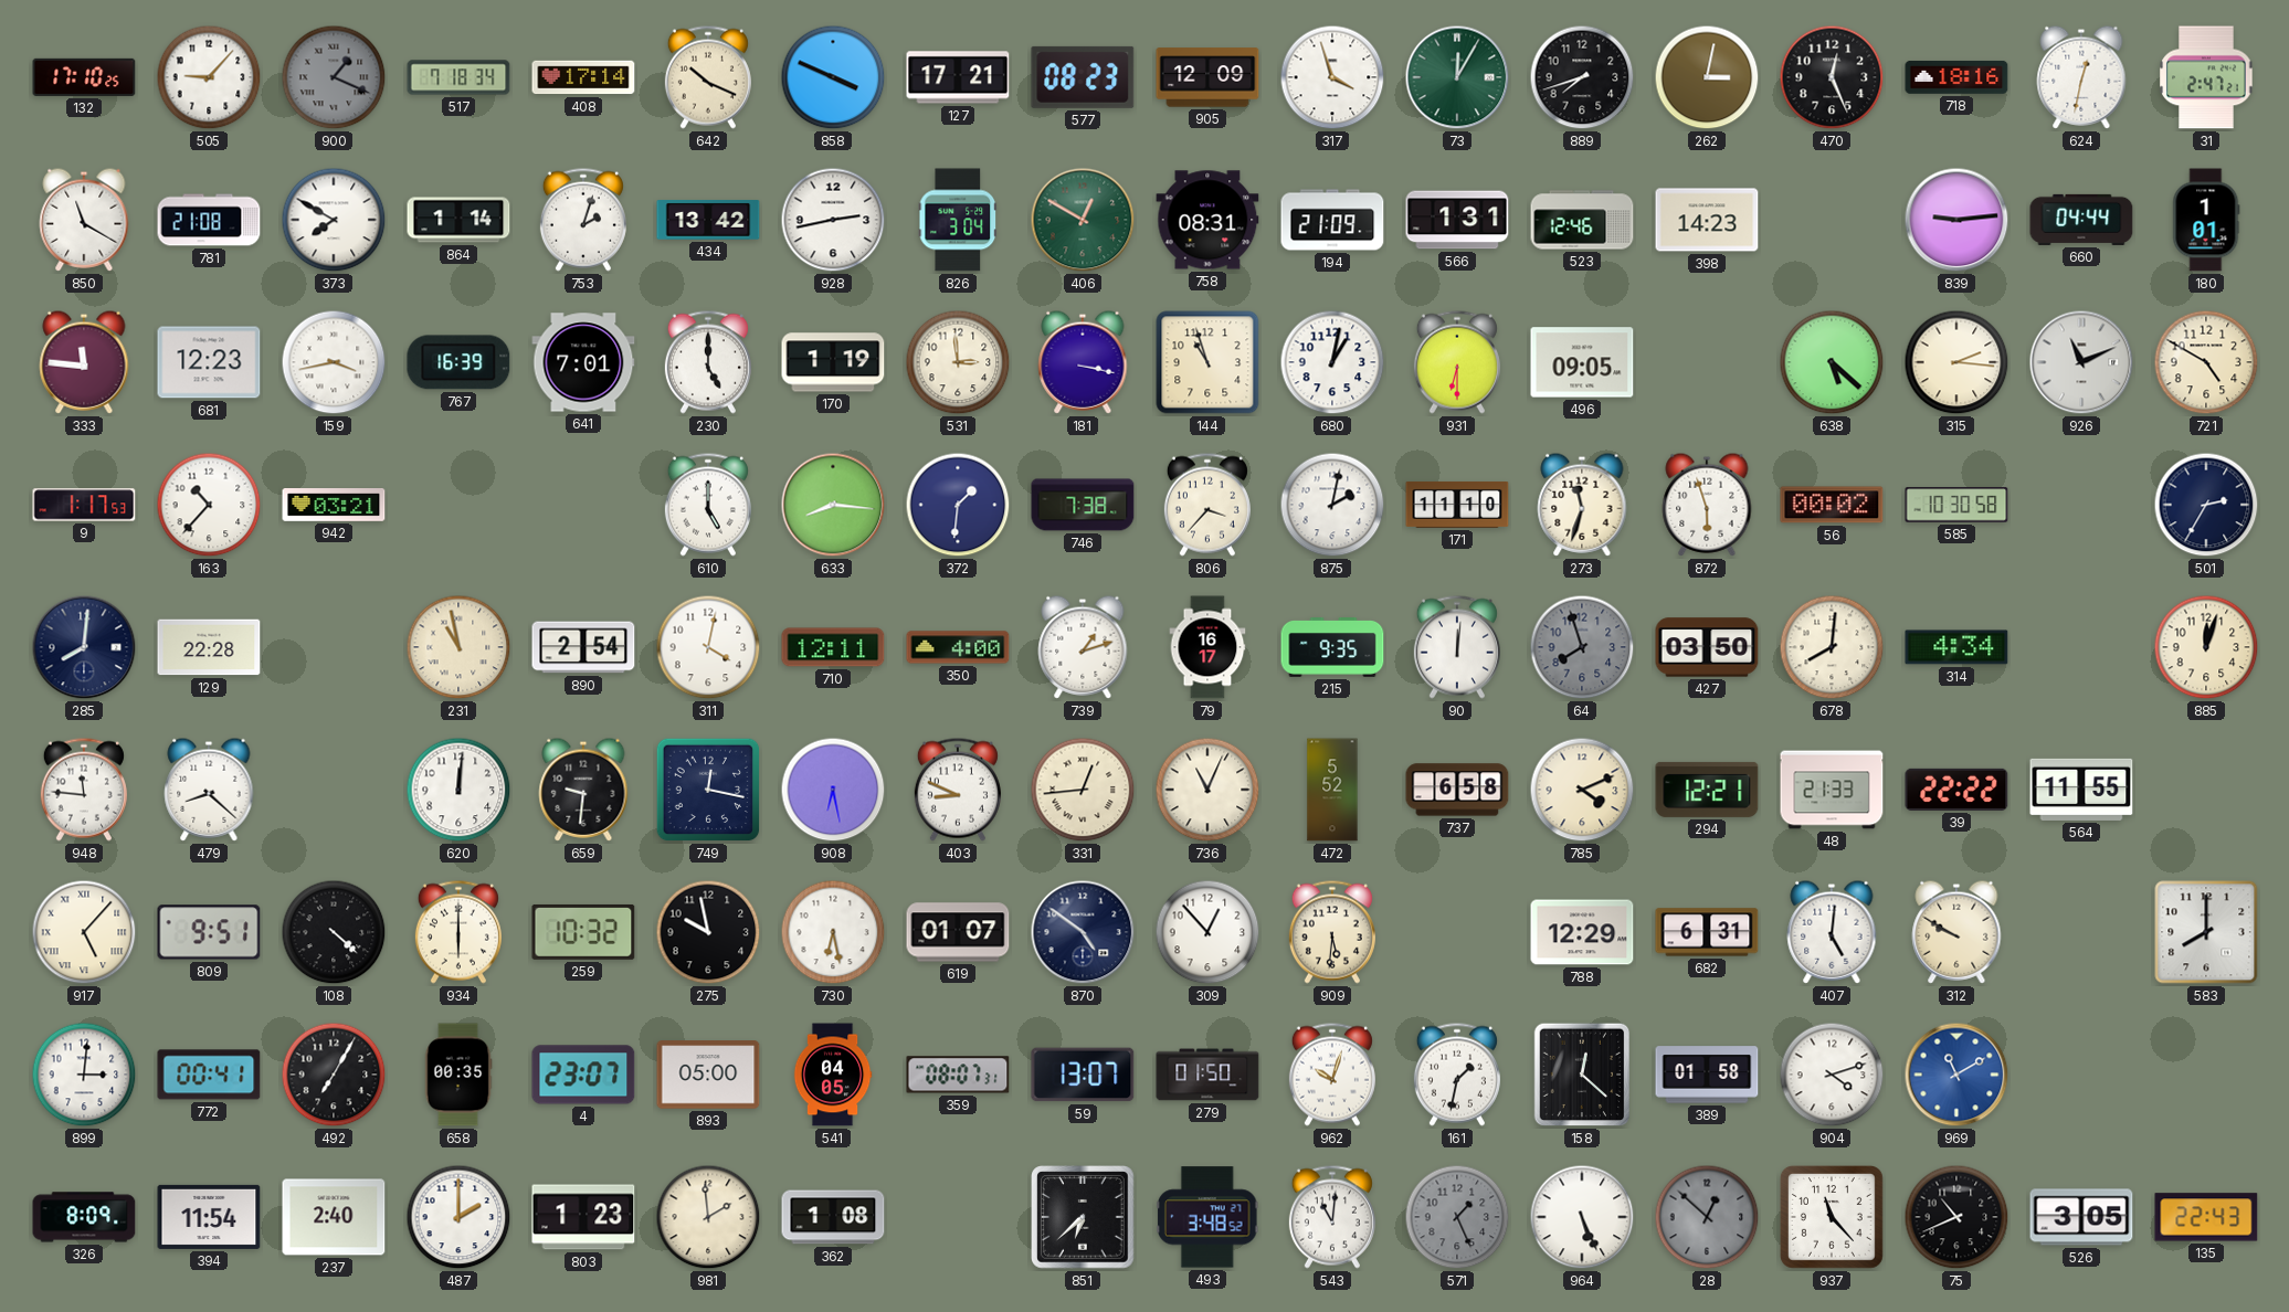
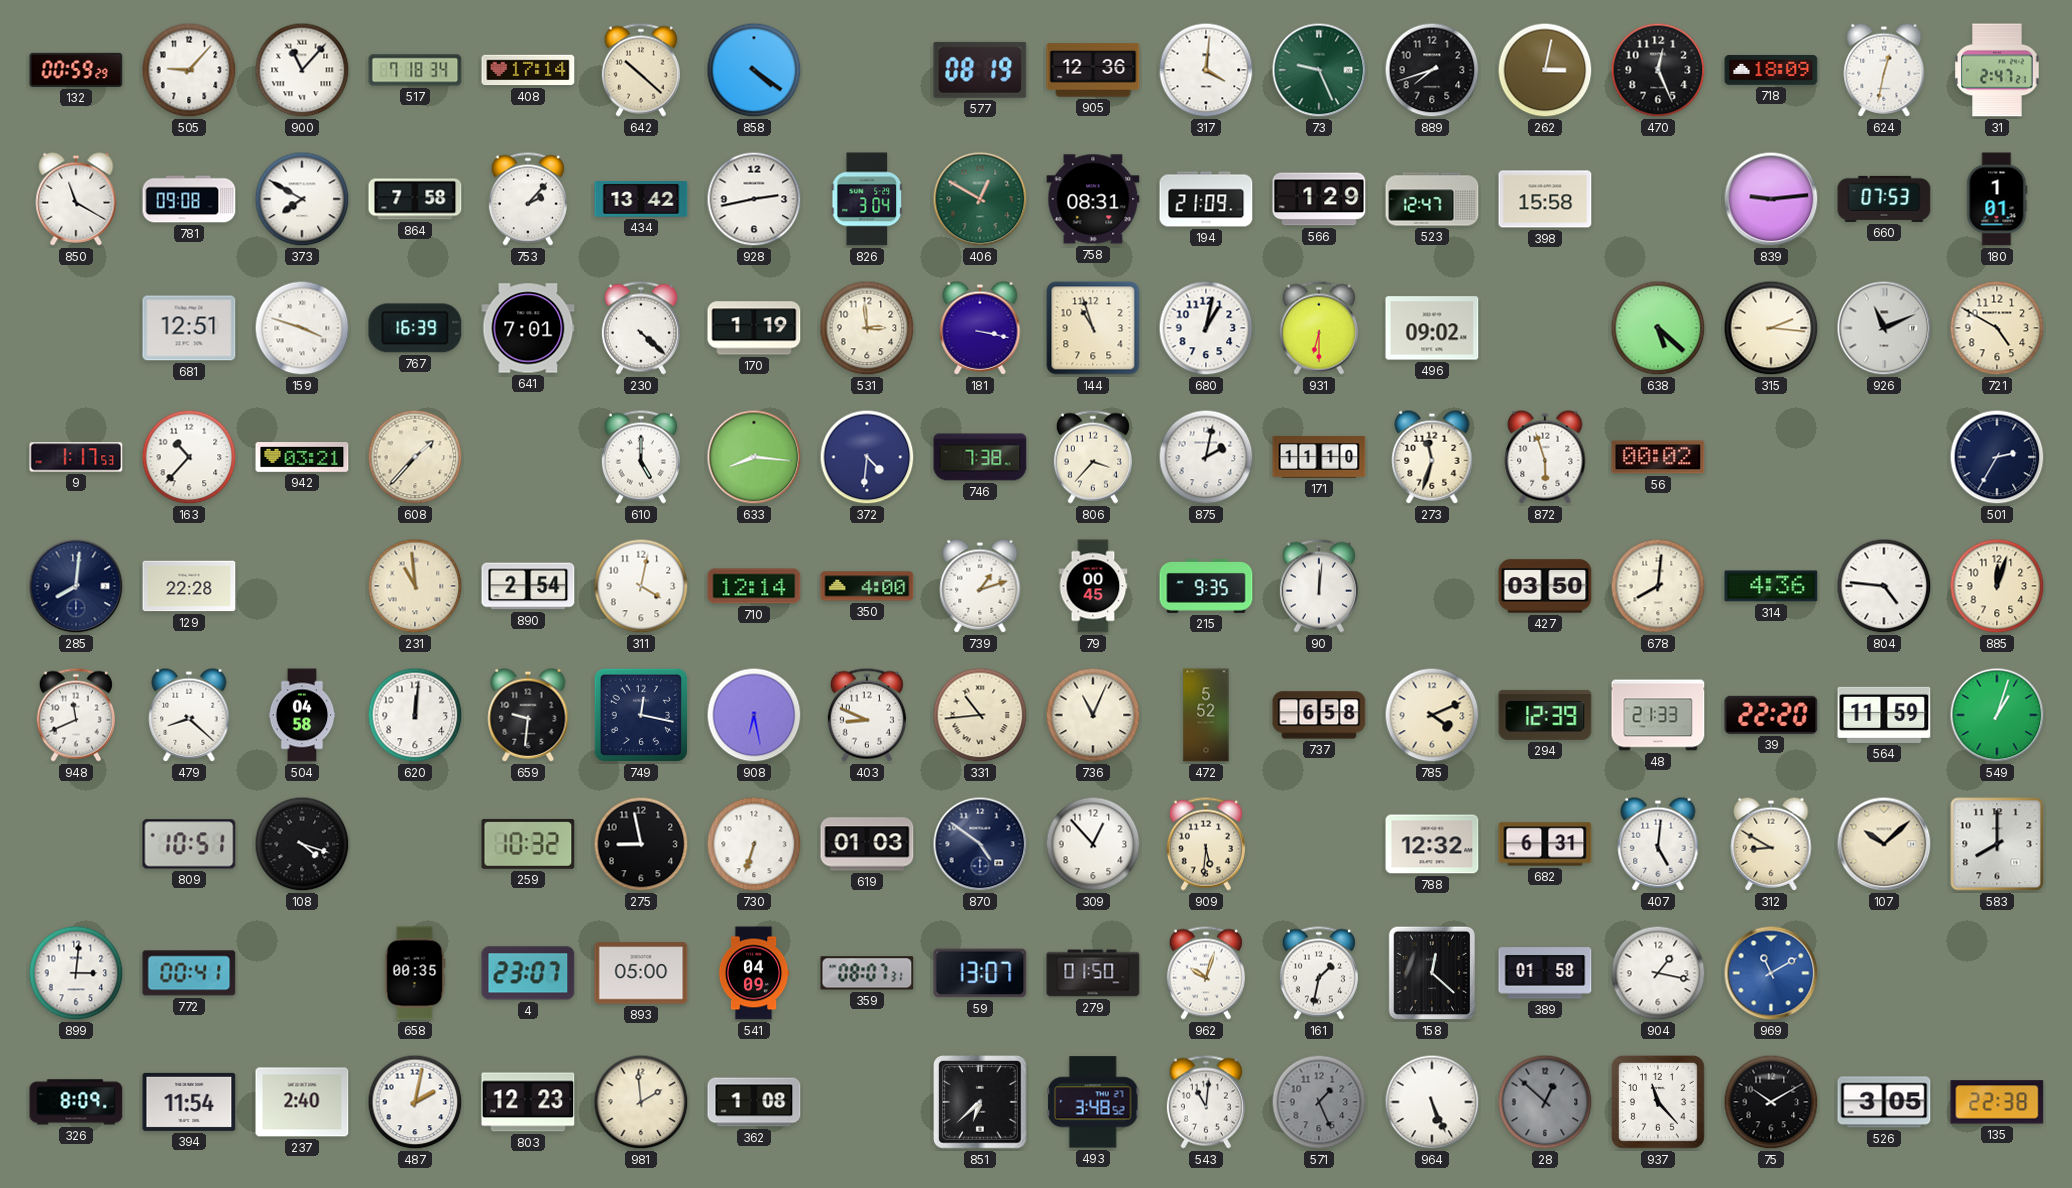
132: 17:10 -> 00:59 (76, 70)
900: 1:19 -> 11:07 (302, 70)
900 dial: grey -> white (302, 70)
642: 10:19 -> 10:22 (641, 70)
858: 3:49 -> 4:21 (754, 70)
127: 17:21 -> none (958, 77)
577: 08:23 -> 08:19 (980, 70)
905: 12:09 -> 12:36 (1093, 70)
317: 3:57 -> 4:01 (1206, 70)
73: 12:05 -> 9:26 (1319, 70)
718: 18:16 -> 18:09 (1771, 70)
781: 21:08 -> 09:08 (189, 199)
864: 1:14 -> 7:58 (415, 199)
753: 2:03 -> 2:07 (528, 199)
566: 1:31 -> 1:29 (1319, 199)
523: 12:46 -> 12:47 (1432, 199)
398: 14:23 -> 15:58 (1545, 199)
660: 04:44 -> 07:53 (1884, 199)
333: 11:46 -> none (84, 362)
681: 12:23 -> 12:51 (189, 328)
159: 3:43 -> 3:48 (302, 328)
230: 5:00 -> 4:22 (641, 328)
496: 09:05 -> 09:02 (1432, 328)
608: none -> 1:37 (415, 457)
372: 1:31 -> 4:31 (867, 457)
585: 10:30 -> none (1956, 505)
231: 10:58 -> 10:59 (415, 586)
710: 12:11 -> 12:14 (754, 586)
79: 16:17 -> 00:45 (1093, 586)
64: 7:57 -> none (1582, 647)
314: 4:34 -> 4:36 (1771, 586)
804: none -> 4:46 (1884, 586)
948: 11:46 -> 11:41 (76, 715)
504: none -> 04:58 (302, 715)
331: 12:44 -> 10:44 (980, 715)
294: 12:21 -> 12:39 (1545, 715)
39: 22:22 -> 22:20 (1771, 715)
564: 11:55 -> 11:59 (1884, 715)
549: none -> 1:03 (1997, 715)
917: 5:07 -> none (84, 932)
809: 9:51 -> 10:51 (189, 844)
108: 4:22 -> 4:18 (302, 844)
934: 6:00 -> none (458, 932)
275: 9:58 -> 8:58 (641, 844)
730: 6:28 -> 6:33 (754, 844)
619: 01:07 -> 01:03 (867, 844)
788: 12:29 -> 12:32 (1432, 844)
312: 9:50 -> 8:50 (1771, 844)
107: none -> 10:08 (1884, 844)
492: 7:05 -> none (334, 1075)
541: 04:05 -> 04:09 (754, 973)
904: 4:12 -> 1:17 (1658, 973)
487: 2:00 -> 2:02 (415, 1102)
803: 1:23 -> 12:23 (528, 1102)
75: 10:41 -> 10:10 (1771, 1102)
135: 22:43 -> 22:38 (1997, 1102)
